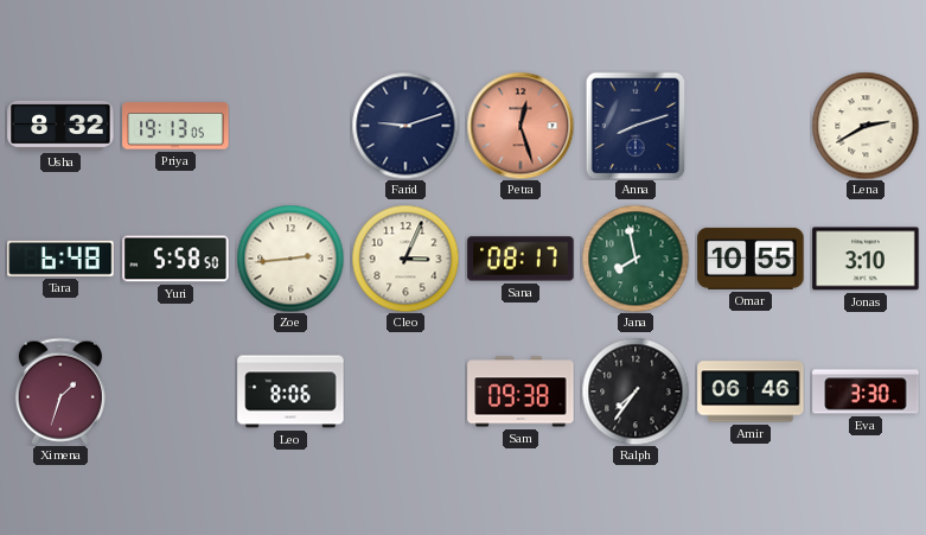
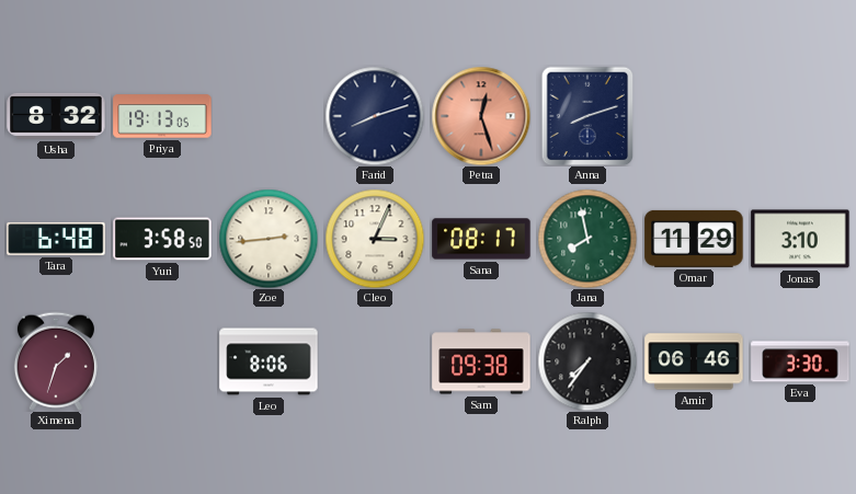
Farid: 9:12 -> 8:12 (375, 116)
Lena: 2:40 -> none (866, 126)
Yuri: 5:58 -> 3:58 (162, 239)
Omar: 10:55 -> 11:29 (694, 239)
